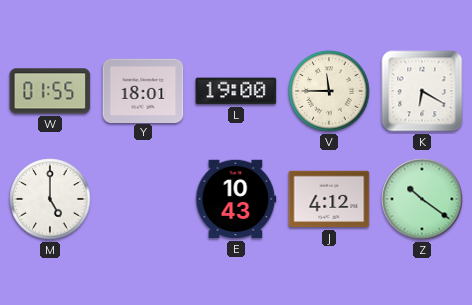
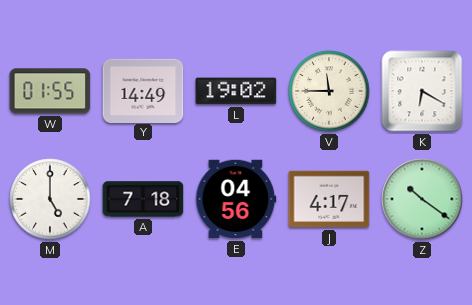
Y: 18:01 -> 14:49 (143, 90)
L: 19:00 -> 19:02 (236, 91)
A: none -> 7:18 (143, 199)
E: 10:43 -> 04:56 (236, 199)
J: 4:12 -> 4:17 (329, 199)
